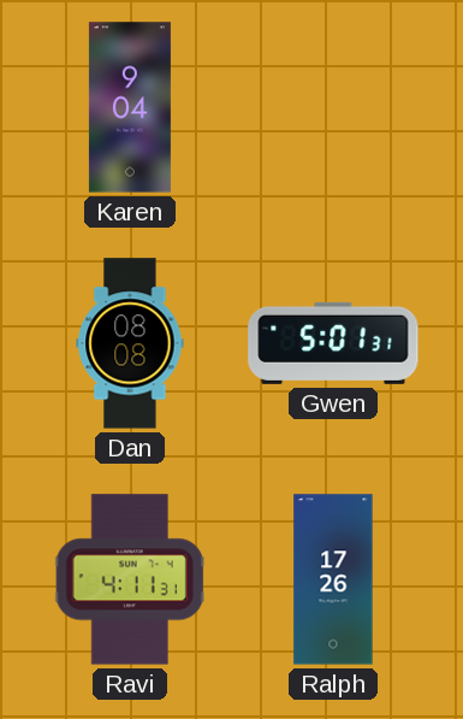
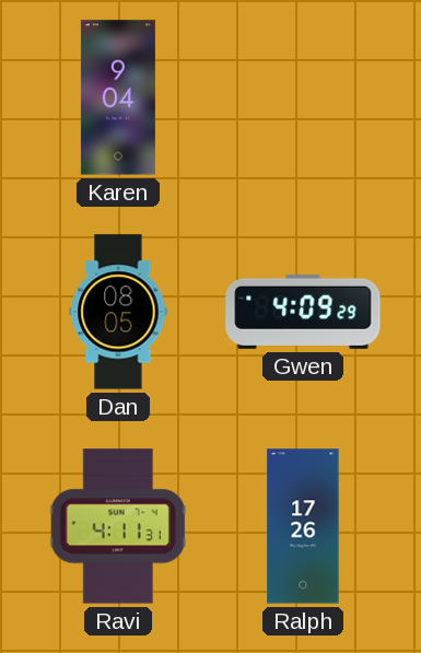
Dan: 08:08 -> 08:05 (118, 312)
Gwen: 5:01 -> 4:09 (303, 312)
